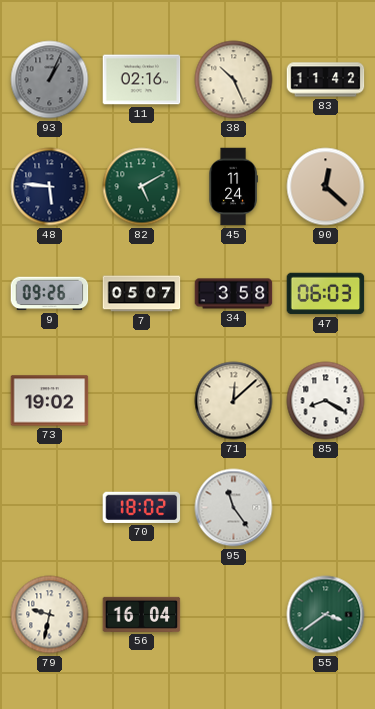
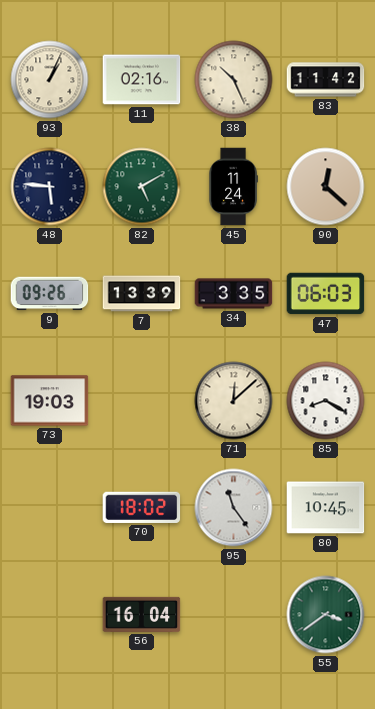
93 dial: grey -> cream (50, 80)
7: 05:07 -> 13:39 (142, 294)
34: 3:58 -> 3:35 (234, 294)
73: 19:02 -> 19:03 (50, 401)
80: none -> 10:45 (326, 508)
79: 9:32 -> none (50, 615)
